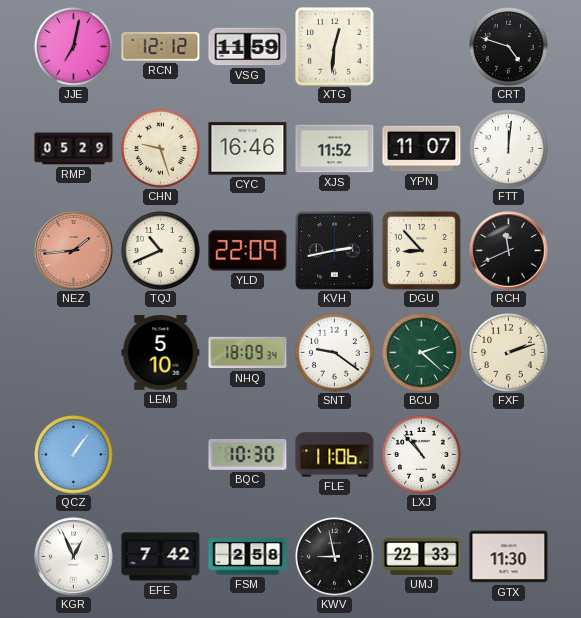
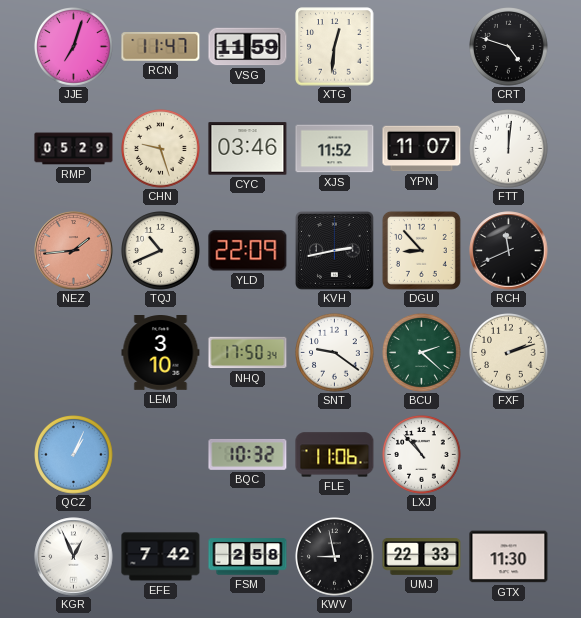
JJE: 7:02 -> 7:03 (74, 47)
RCN: 12:12 -> 11:47 (161, 47)
CYC: 16:46 -> 03:46 (248, 149)
LEM: 5:10 -> 3:10 (161, 353)
NHQ: 18:09 -> 17:50 (248, 353)
QCZ: 1:06 -> 1:04 (74, 455)
BQC: 10:30 -> 10:32 (248, 455)
